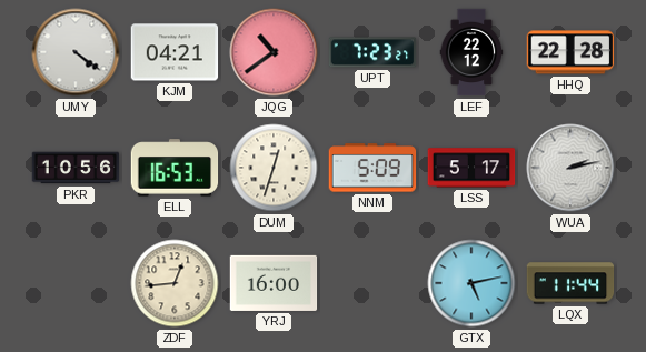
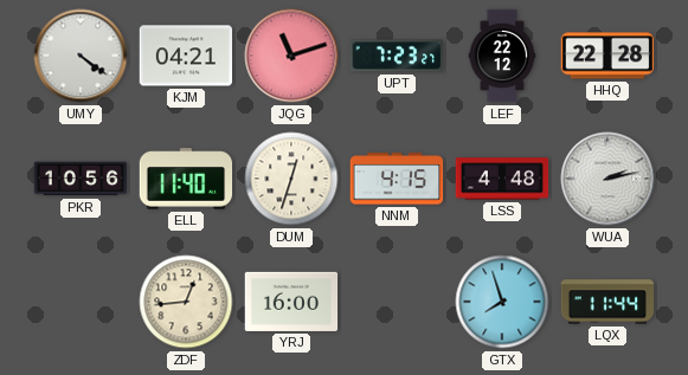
JQG: 10:39 -> 11:12 (291, 56)
ELL: 16:53 -> 11:40 (186, 179)
NNM: 5:09 -> 4:15 (397, 179)
LSS: 5:17 -> 4:48 (502, 179)
GTX: 5:13 -> 7:57 (502, 302)
